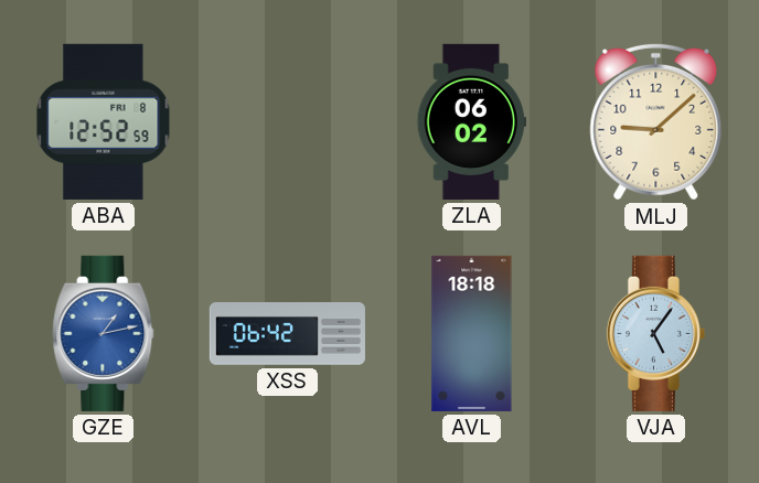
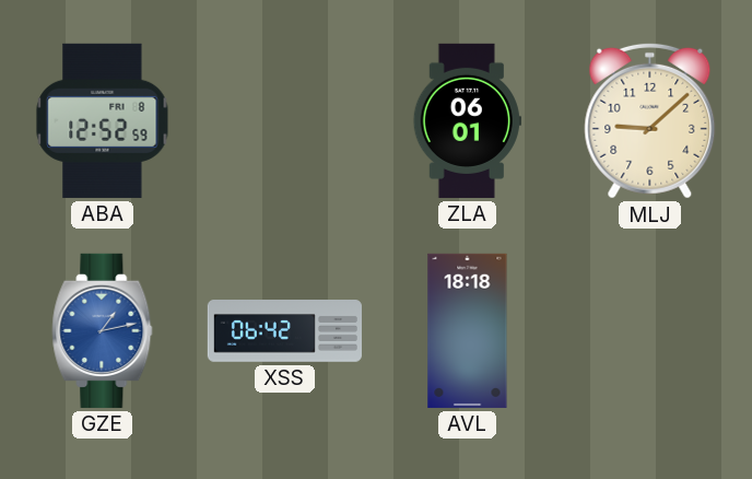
ZLA: 06:02 -> 06:01 (467, 120)
VJA: 5:06 -> none (655, 333)
